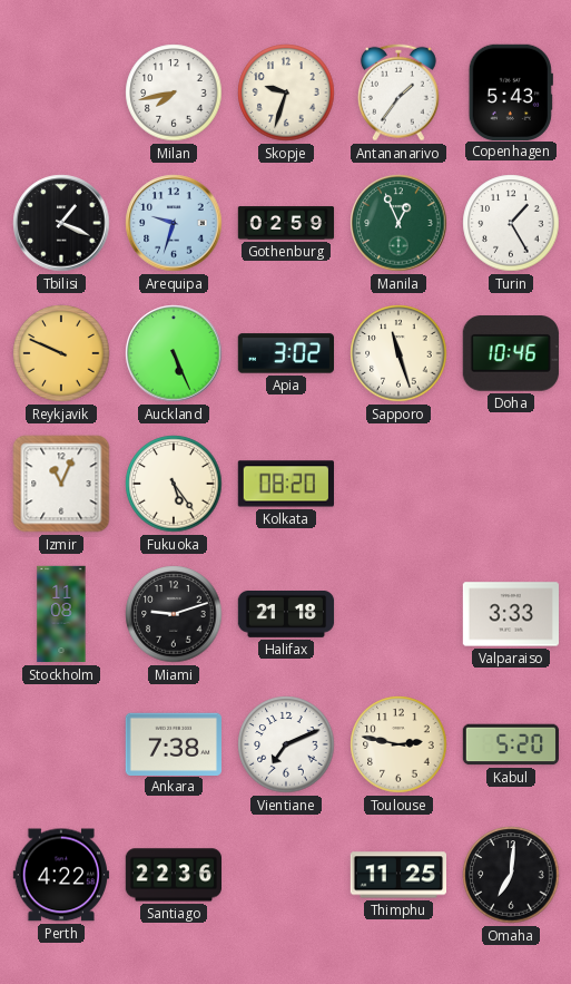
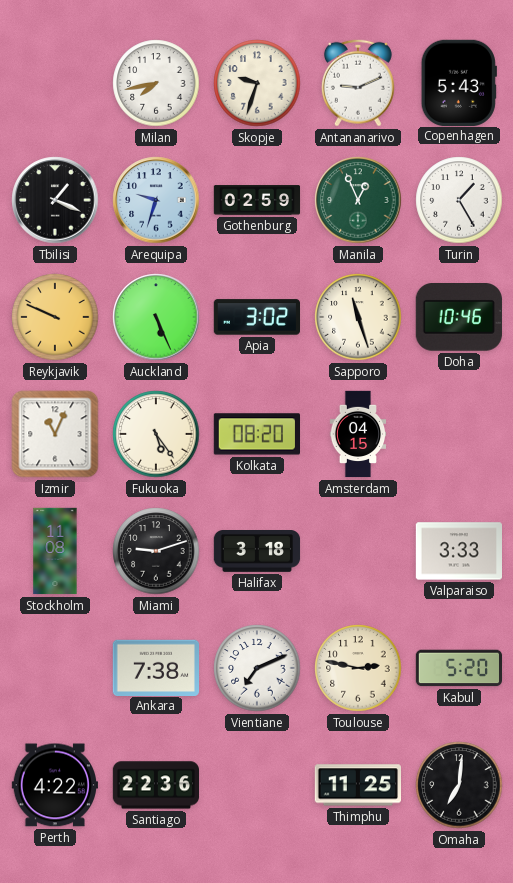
Antananarivo: 1:36 -> 9:11 (358, 83)
Amsterdam: none -> 04:15 (358, 434)
Halifax: 21:18 -> 3:18 (257, 552)
